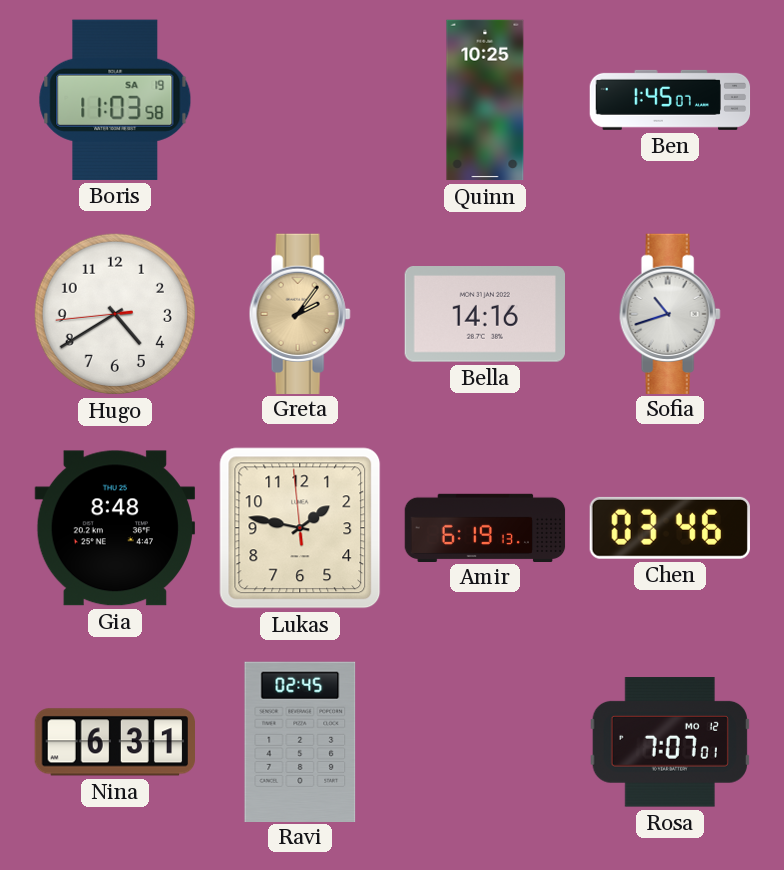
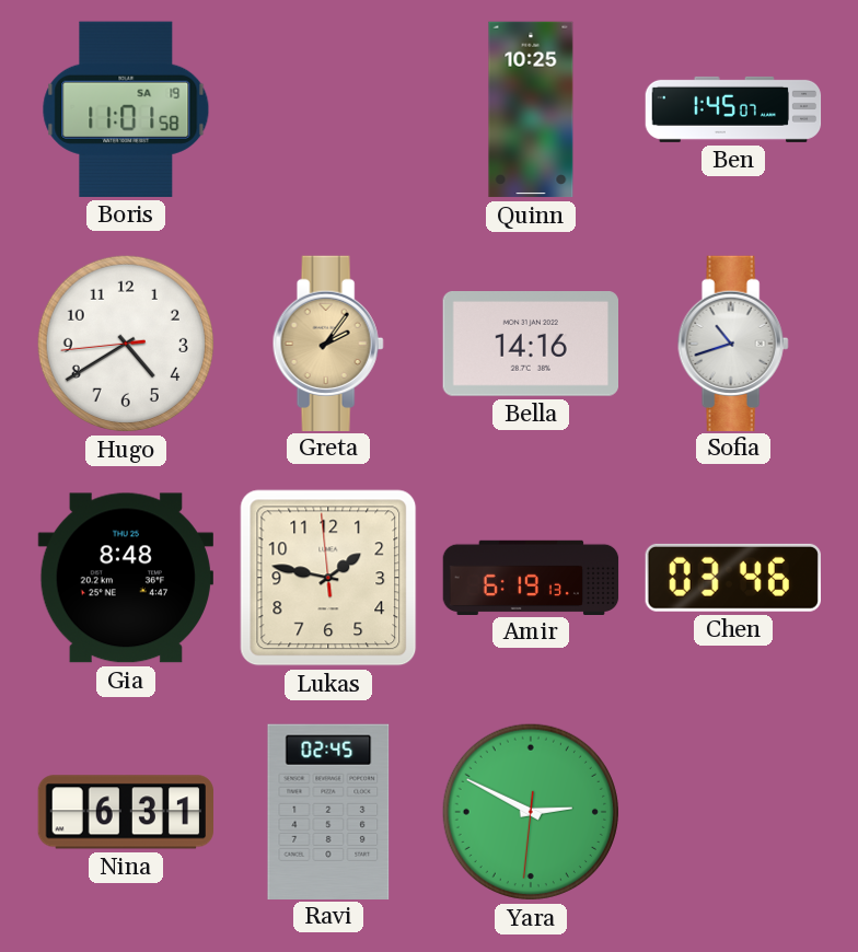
Boris: 11:03 -> 11:01 (126, 109)
Yara: none -> 2:49 (531, 812)
Rosa: 7:07 -> none (670, 742)
